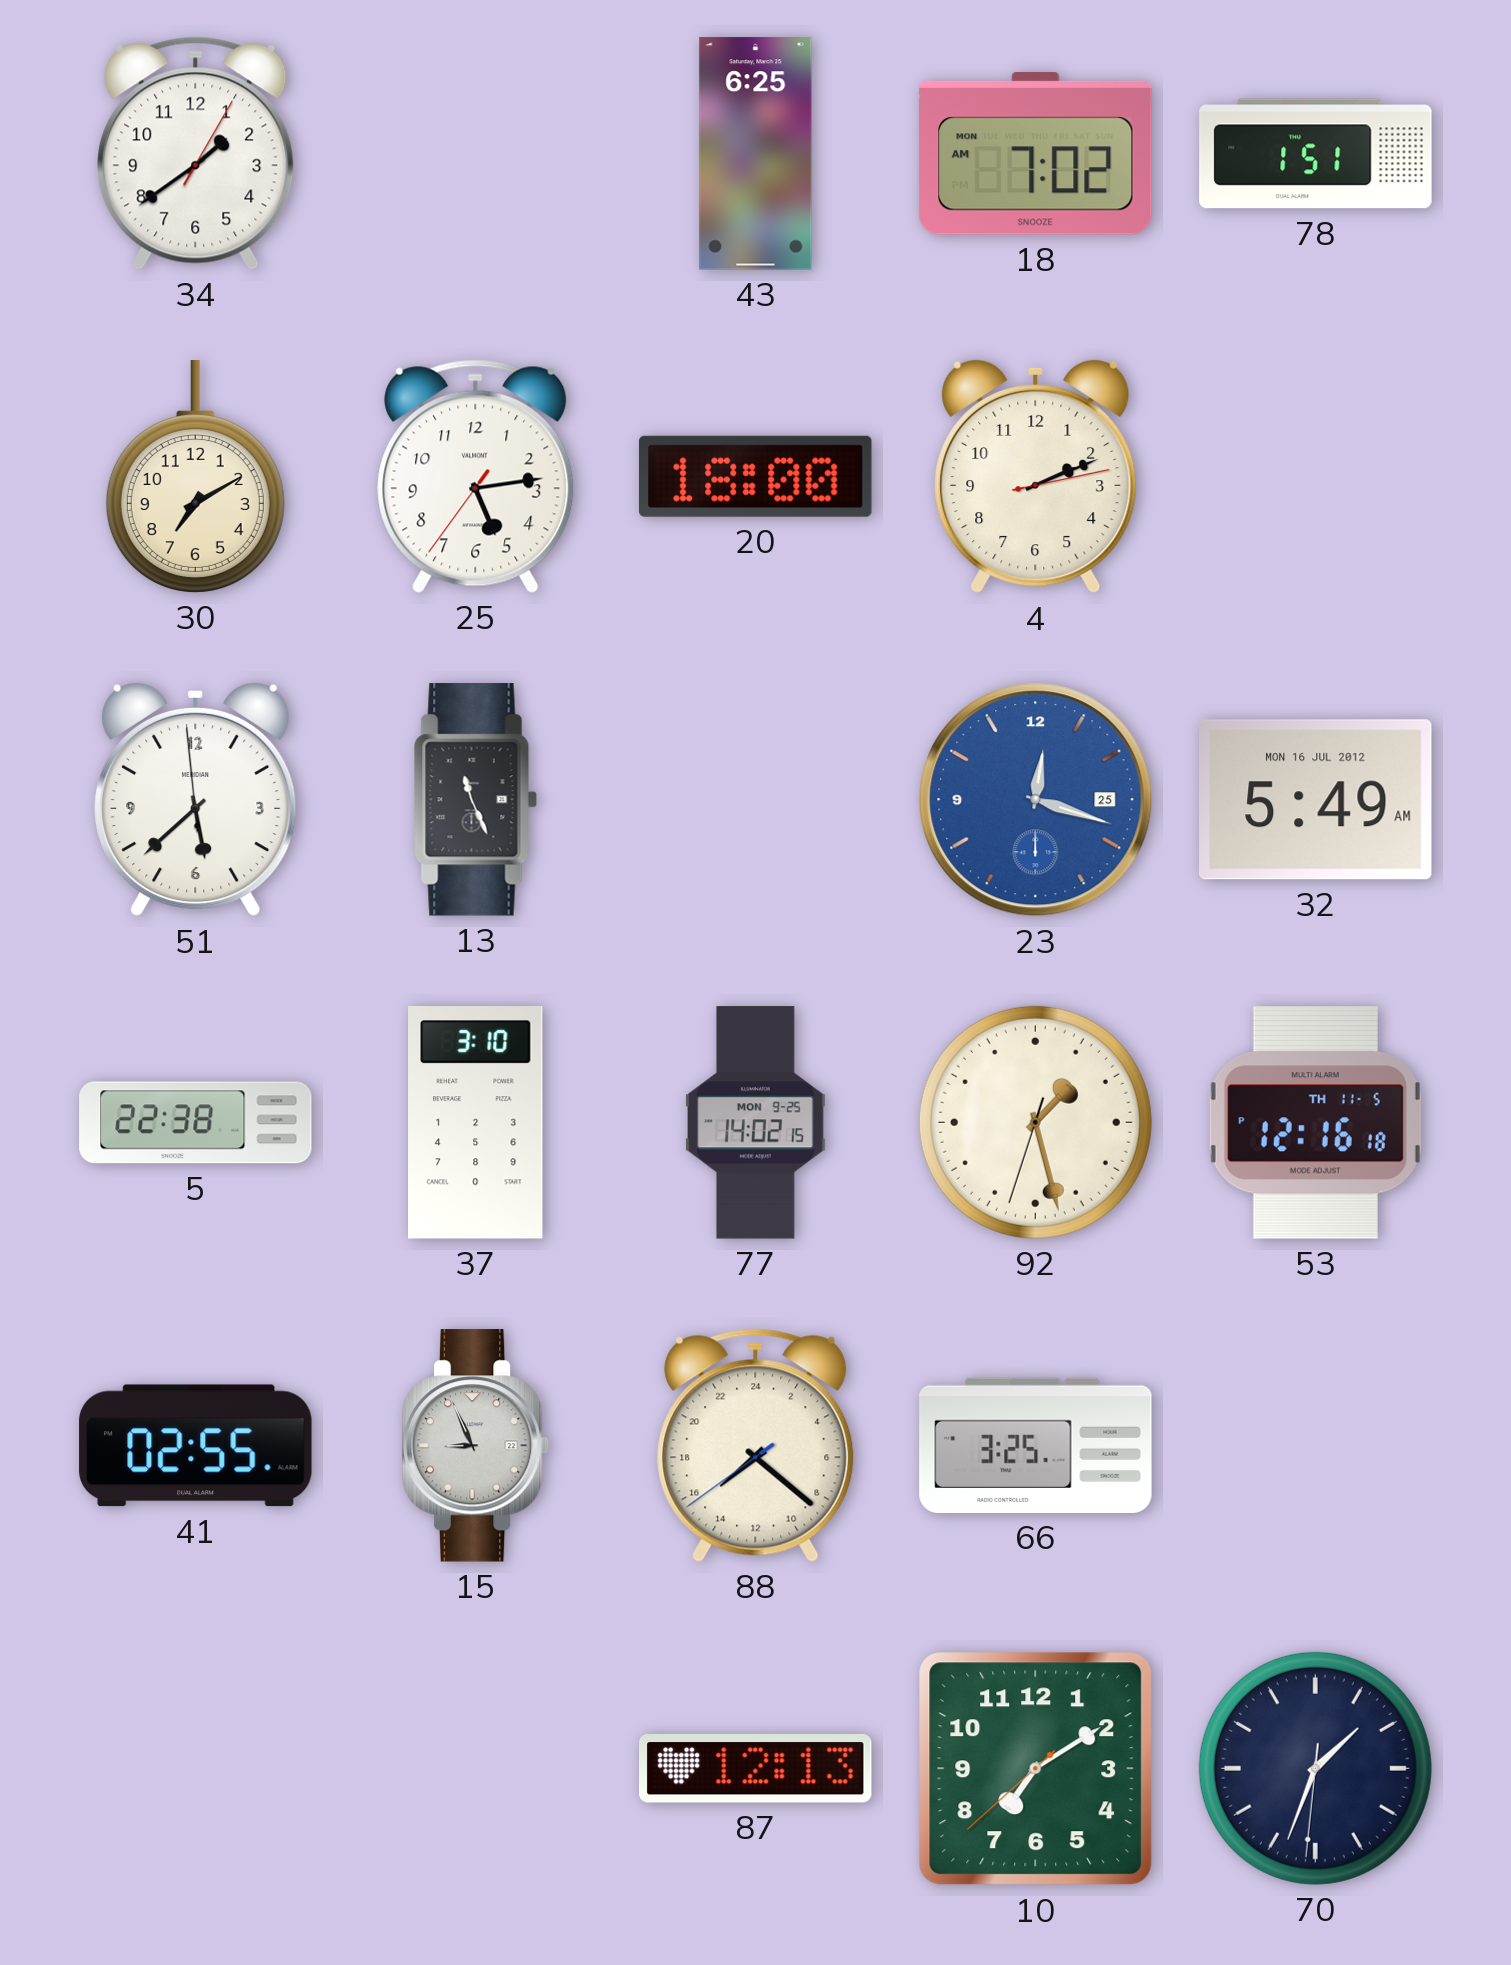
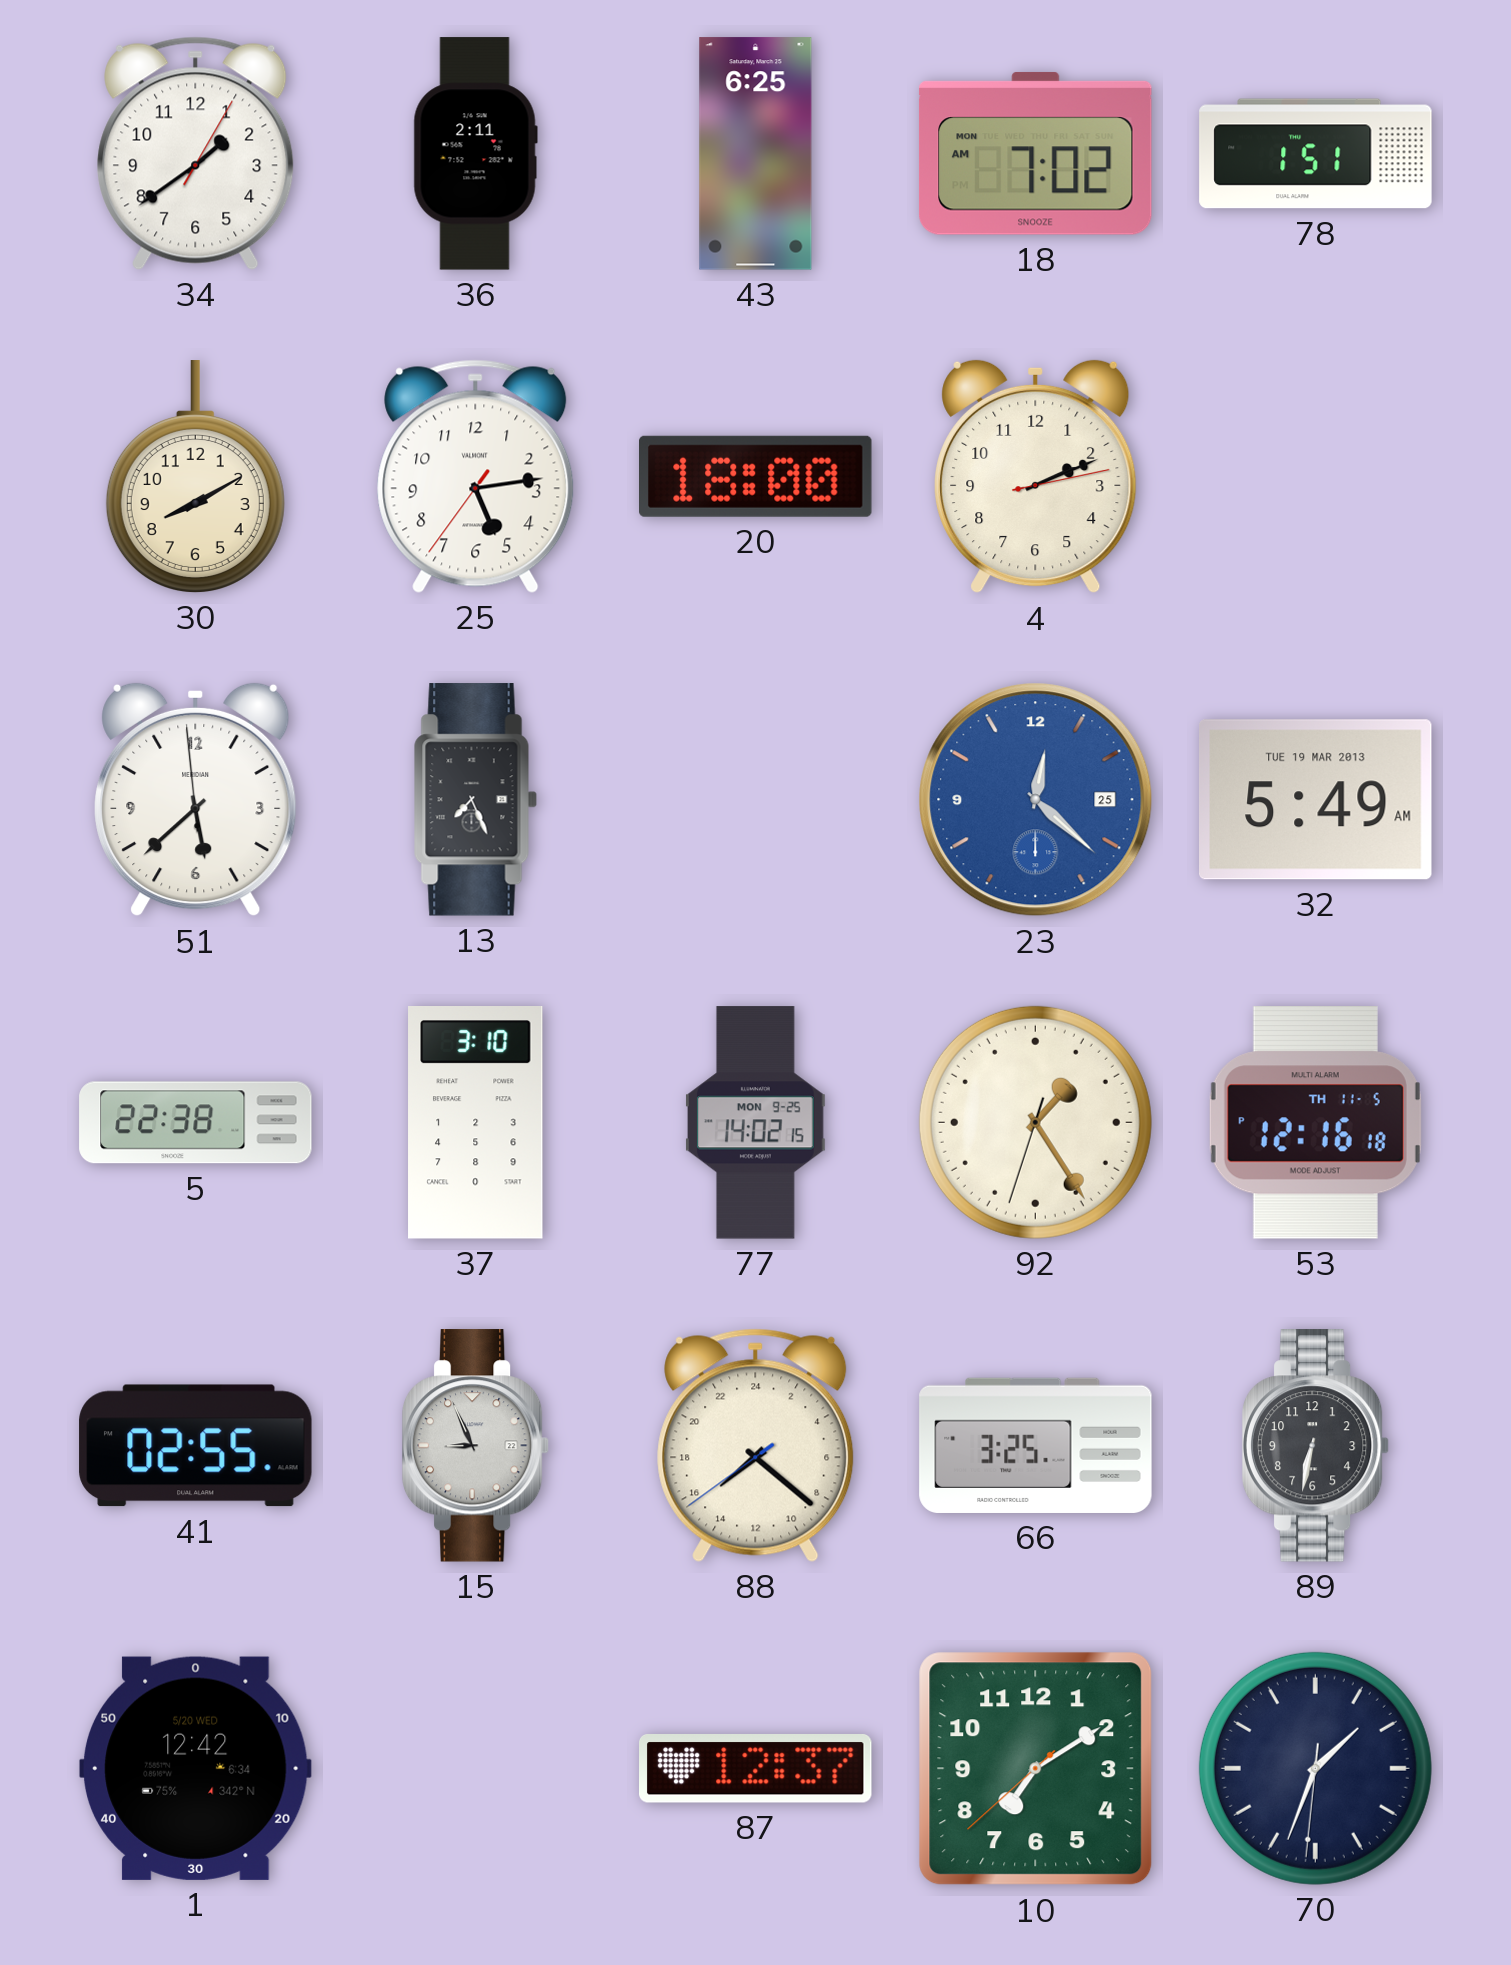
36: none -> 2:11 (475, 154)
30: 7:10 -> 8:10 (195, 477)
13: 11:26 -> 7:26 (475, 800)
23: 12:18 -> 12:22 (1036, 800)
32 date: MON 16 JUL 2012 -> TUE 19 MAR 2013 (1316, 800)
92: 1:27 -> 1:24 (1035, 1122)
89: none -> 6:32 (1316, 1446)
1: none -> 12:42 (195, 1768)
87: 12:13 -> 12:37 (756, 1768)
